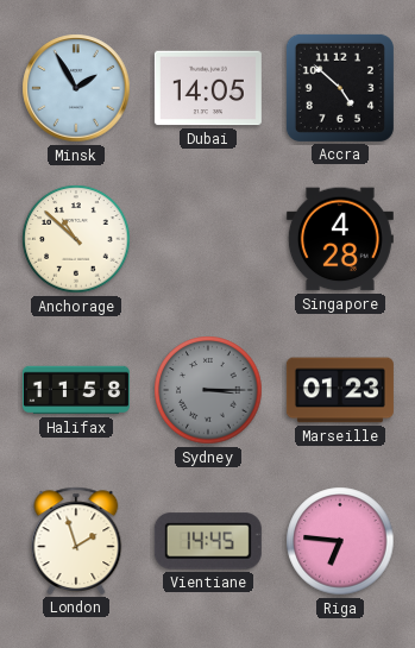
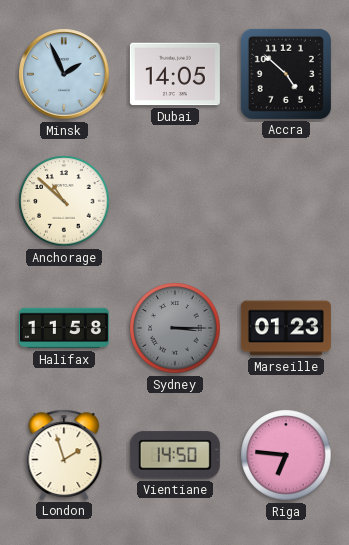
Minsk: 1:55 -> 1:56 (64, 74)
Singapore: 4:28 -> none (340, 239)
Vientiane: 14:45 -> 14:50 (175, 455)
